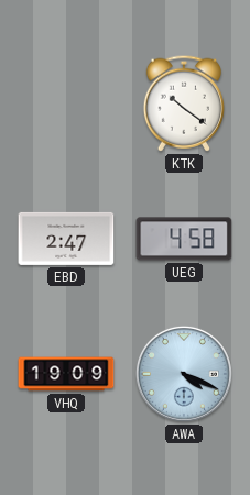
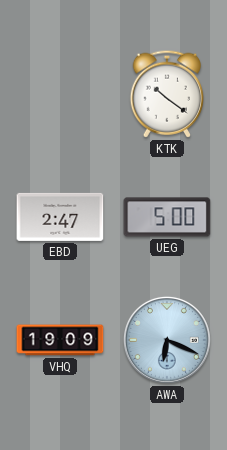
UEG: 4:58 -> 5:00 (167, 217)
AWA: 4:19 -> 6:19 (167, 340)
